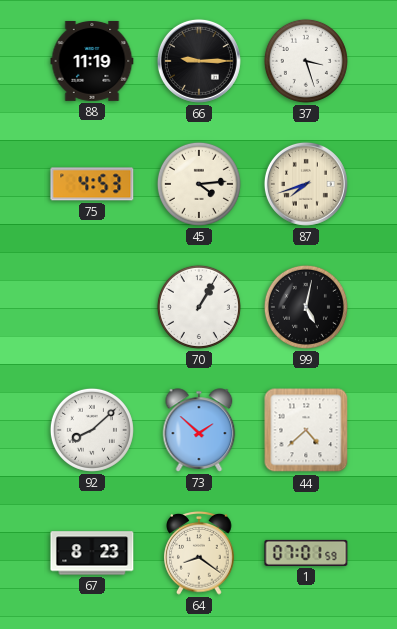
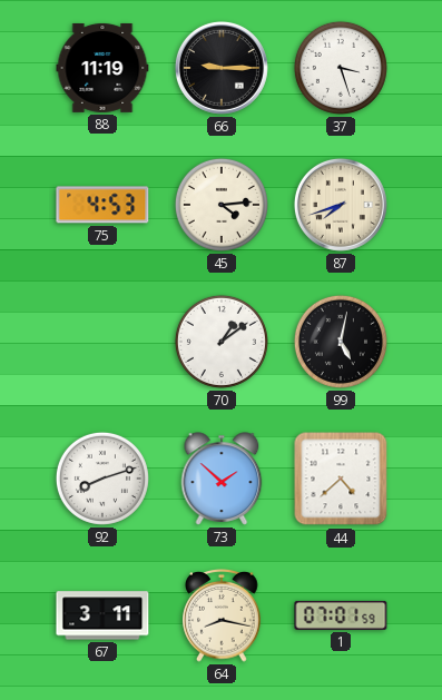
70: 1:05 -> 1:09 (222, 342)
92: 8:08 -> 8:12 (102, 479)
67: 8:23 -> 3:11 (102, 615)
64: 8:21 -> 8:17 (222, 617)
